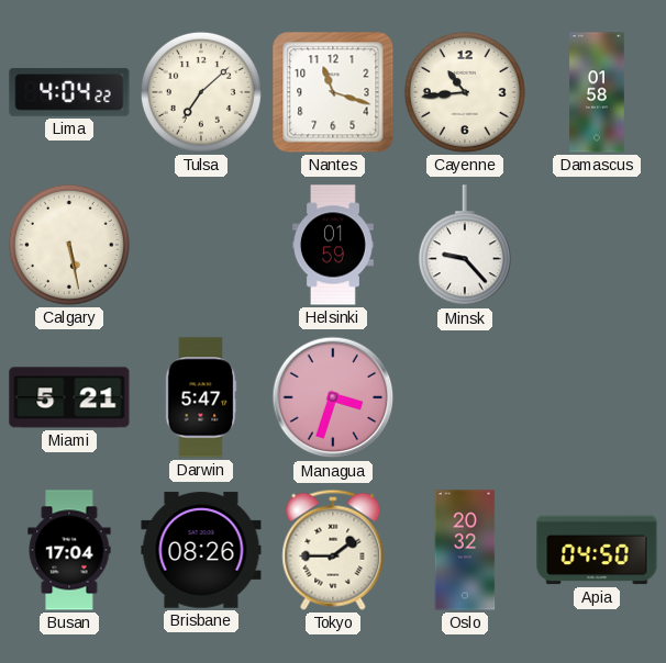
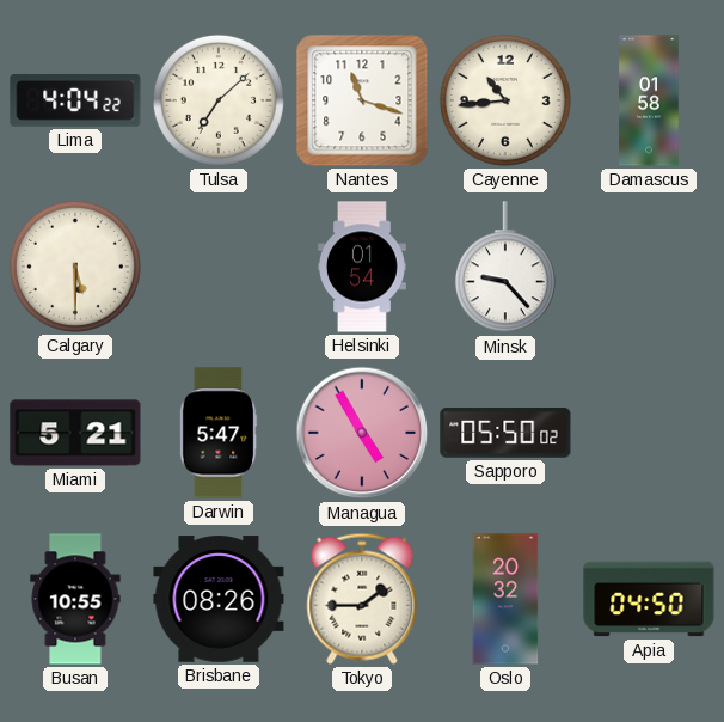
Calgary: 5:28 -> 5:30 (75, 267)
Helsinki: 01:59 -> 01:54 (363, 267)
Managua: 3:33 -> 4:55 (362, 433)
Sapporo: none -> 05:50 (505, 434)
Busan: 17:04 -> 10:55 (75, 599)
